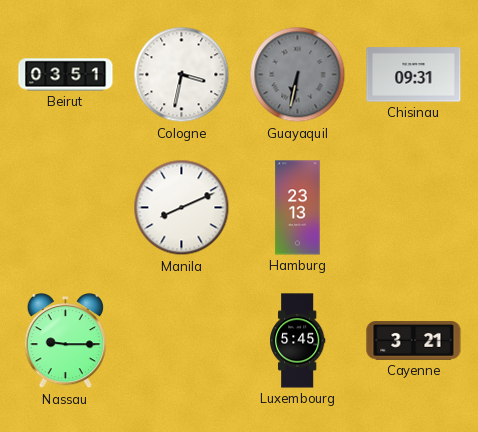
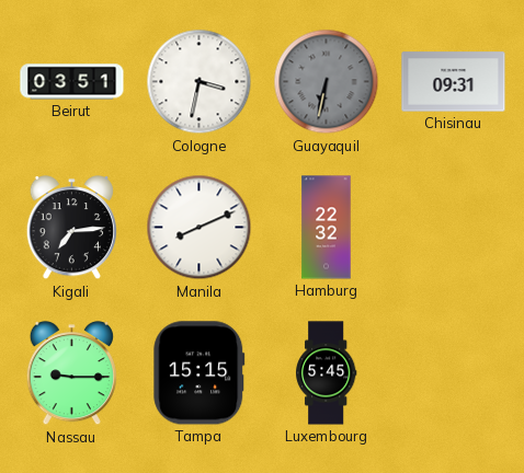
Kigali: none -> 7:14 (71, 228)
Hamburg: 23:13 -> 22:32 (327, 228)
Tampa: none -> 15:15 (200, 373)
Cayenne: 3:21 -> none (414, 341)
